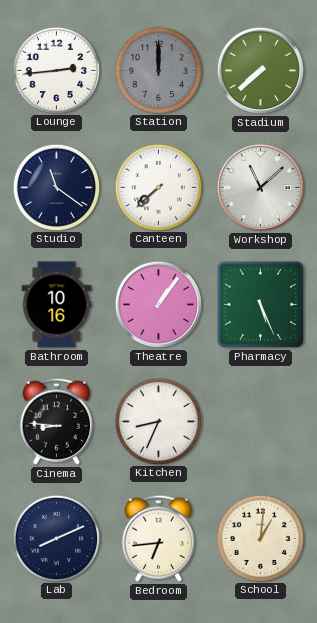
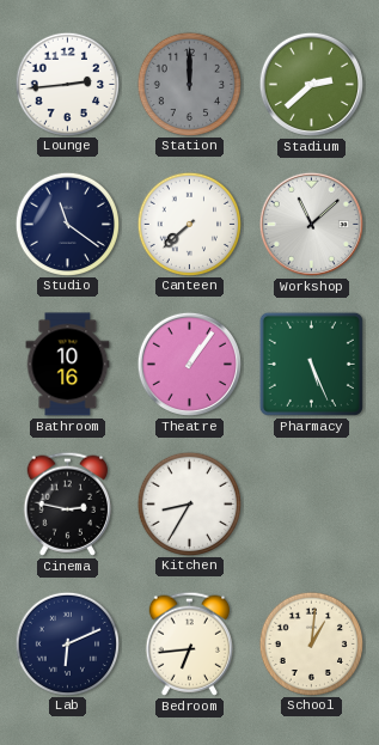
Stadium: 7:38 -> 2:38 (311, 84)
Cinema: 8:46 -> 2:47 (68, 503)
Kitchen: 8:34 -> 8:35 (189, 503)
Lab: 8:11 -> 6:11 (67, 643)
